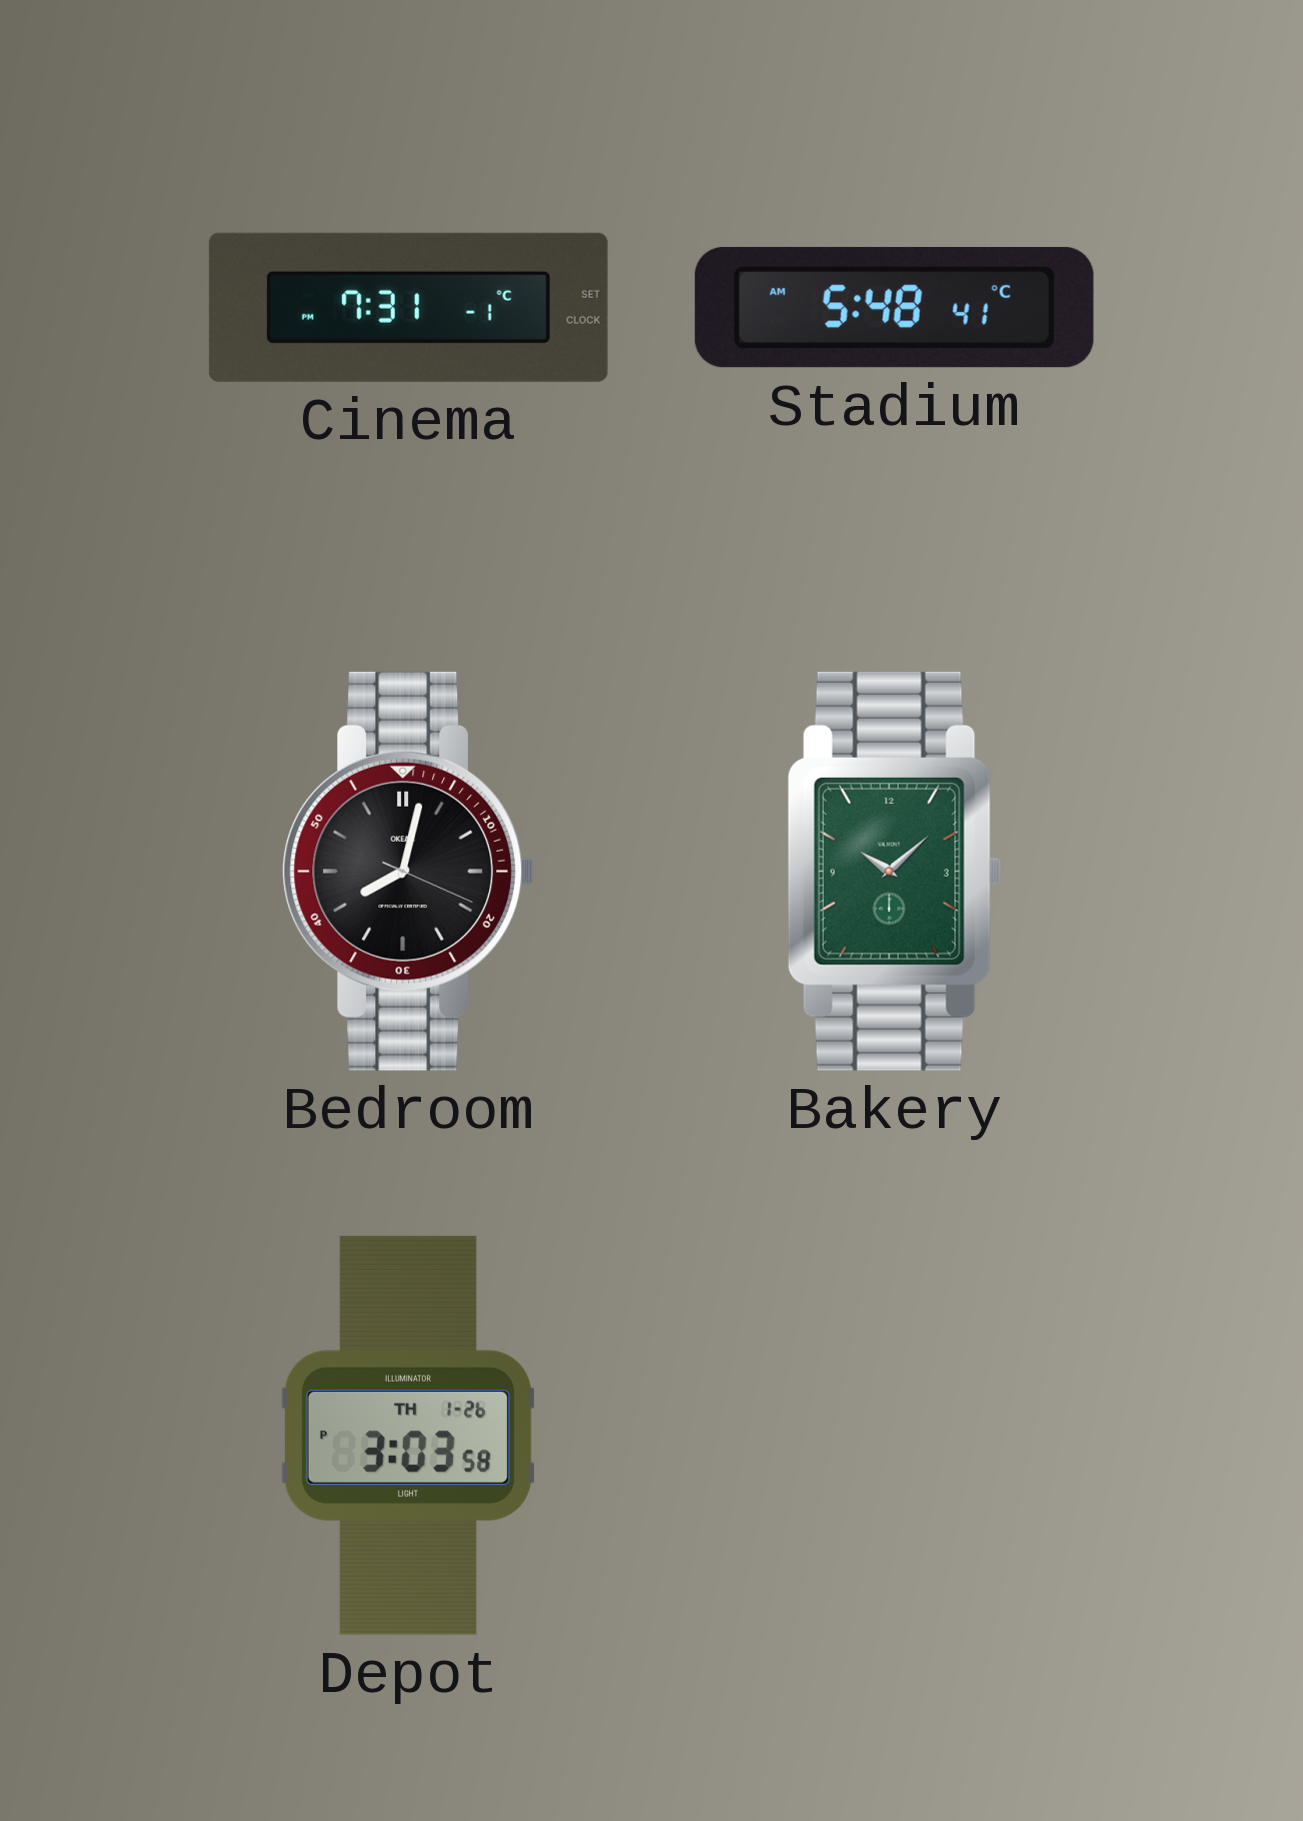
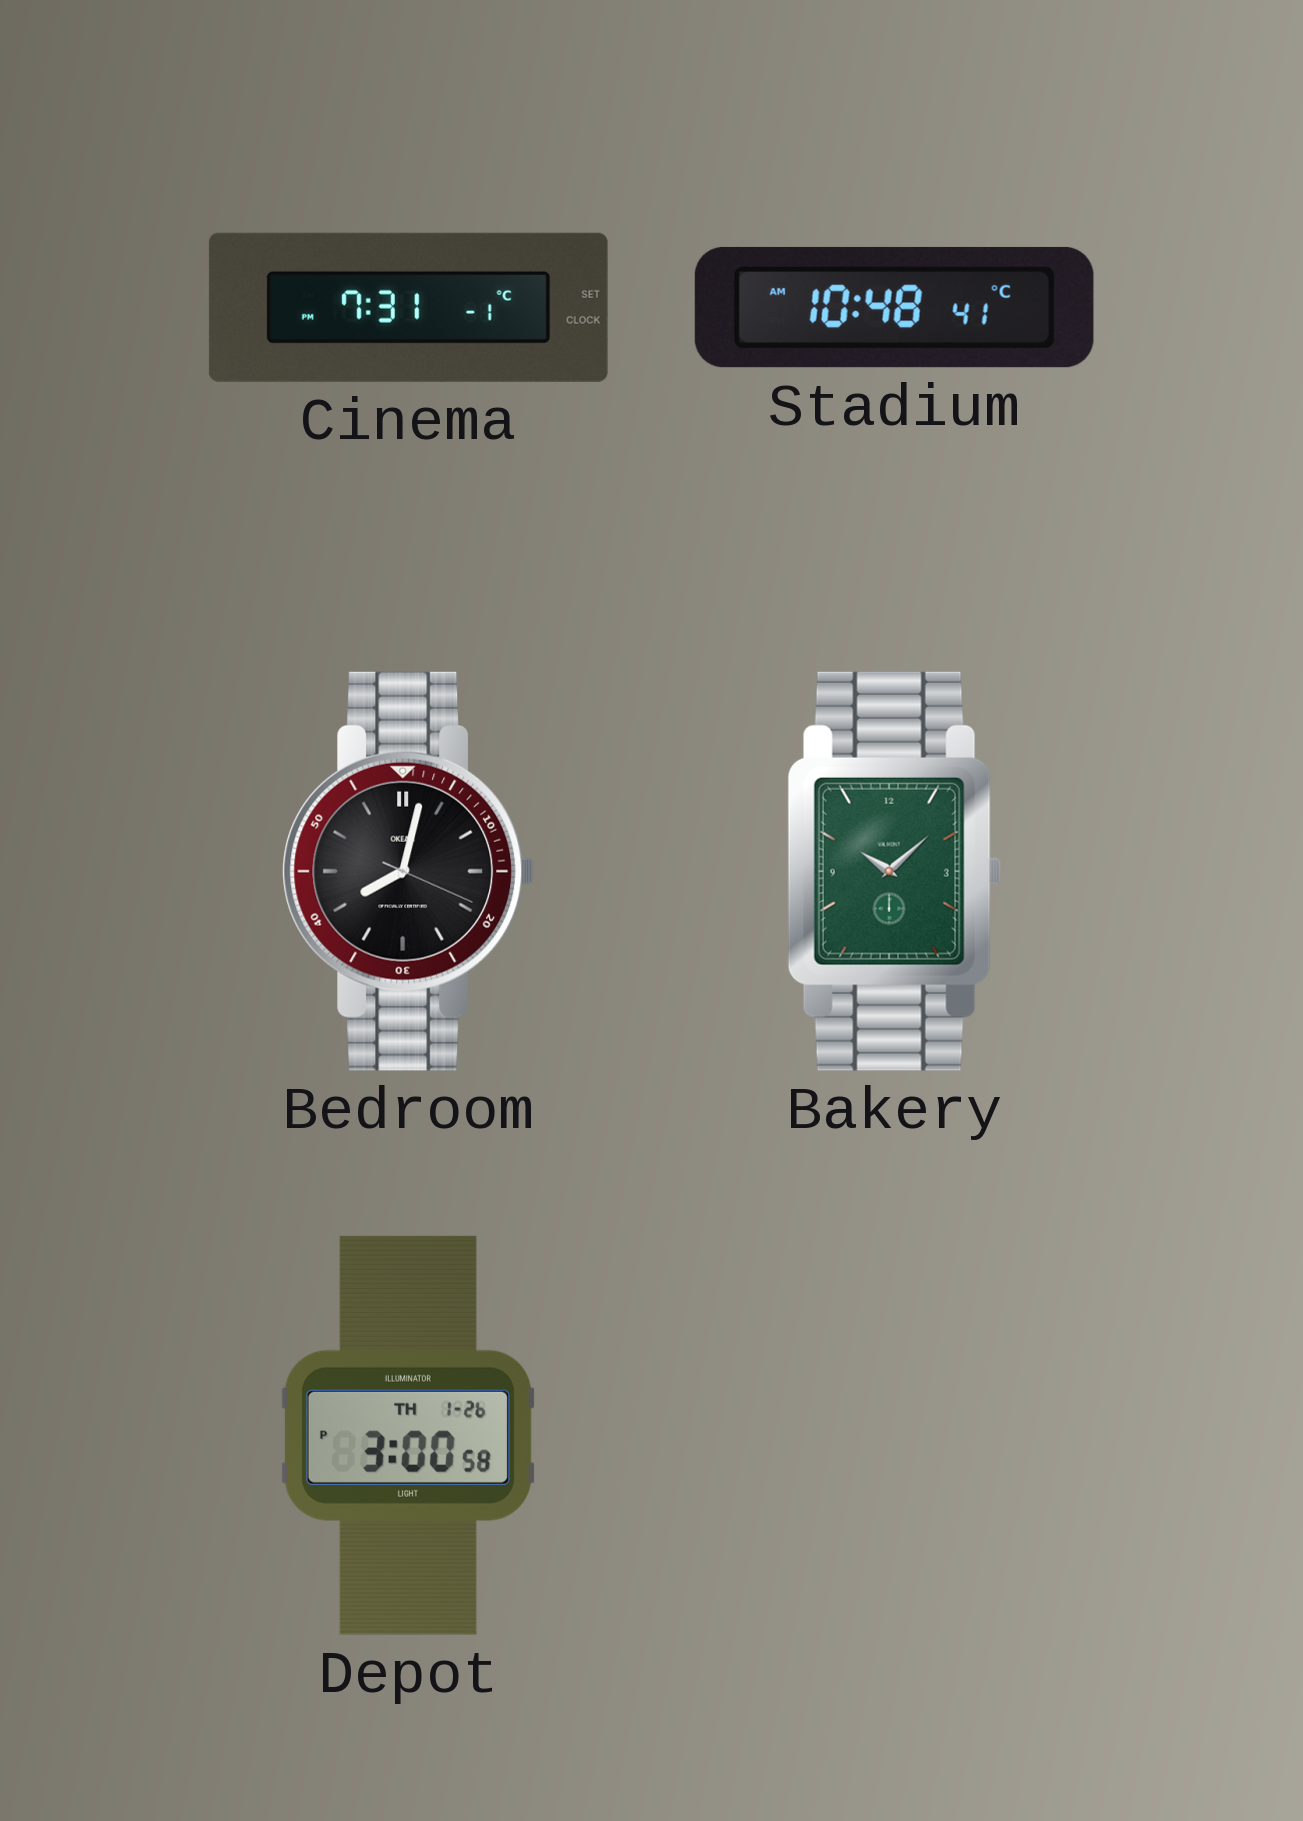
Stadium: 5:48 -> 10:48 (894, 307)
Depot: 3:03 -> 3:00 (408, 1435)
